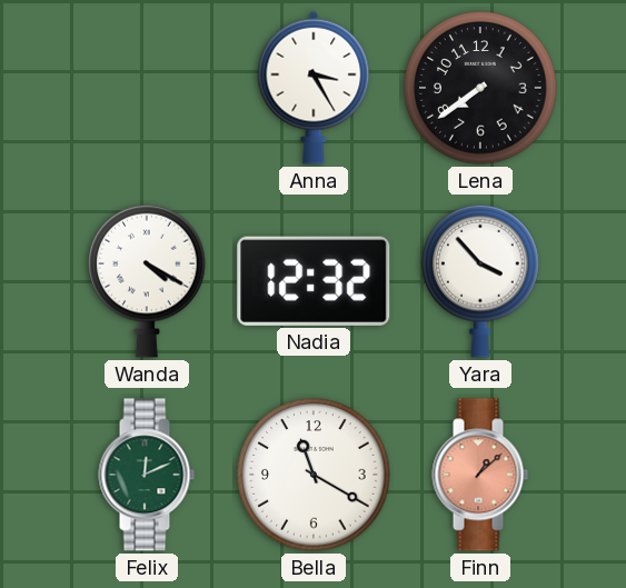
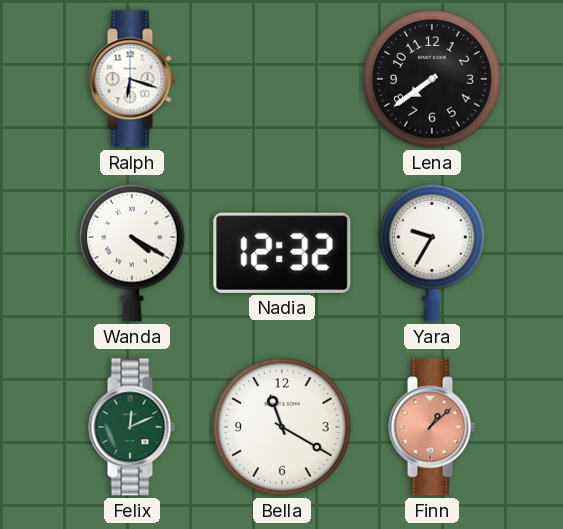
Ralph: none -> 6:18 (132, 79)
Anna: 3:25 -> none (314, 88)
Yara: 3:53 -> 9:35 (432, 253)
